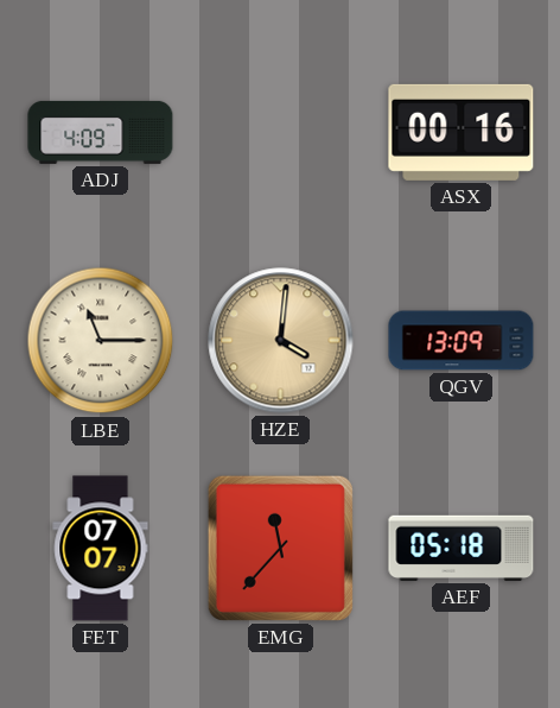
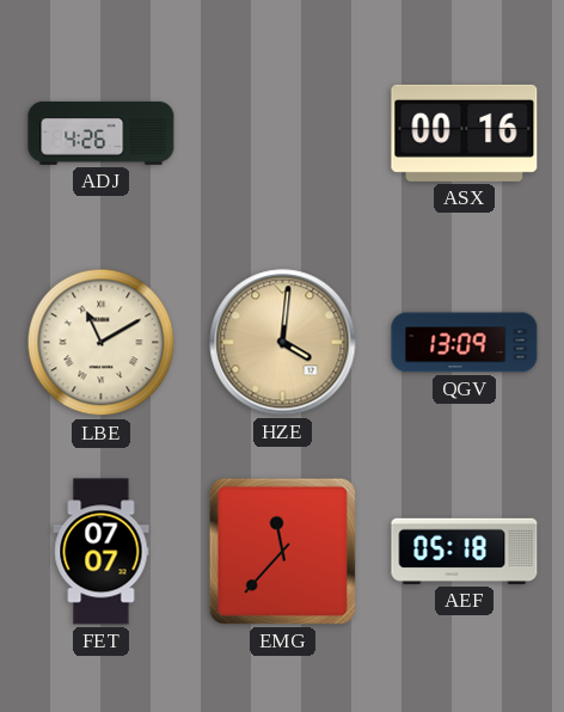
ADJ: 4:09 -> 4:26 (102, 133)
LBE: 11:15 -> 11:10 (102, 343)
